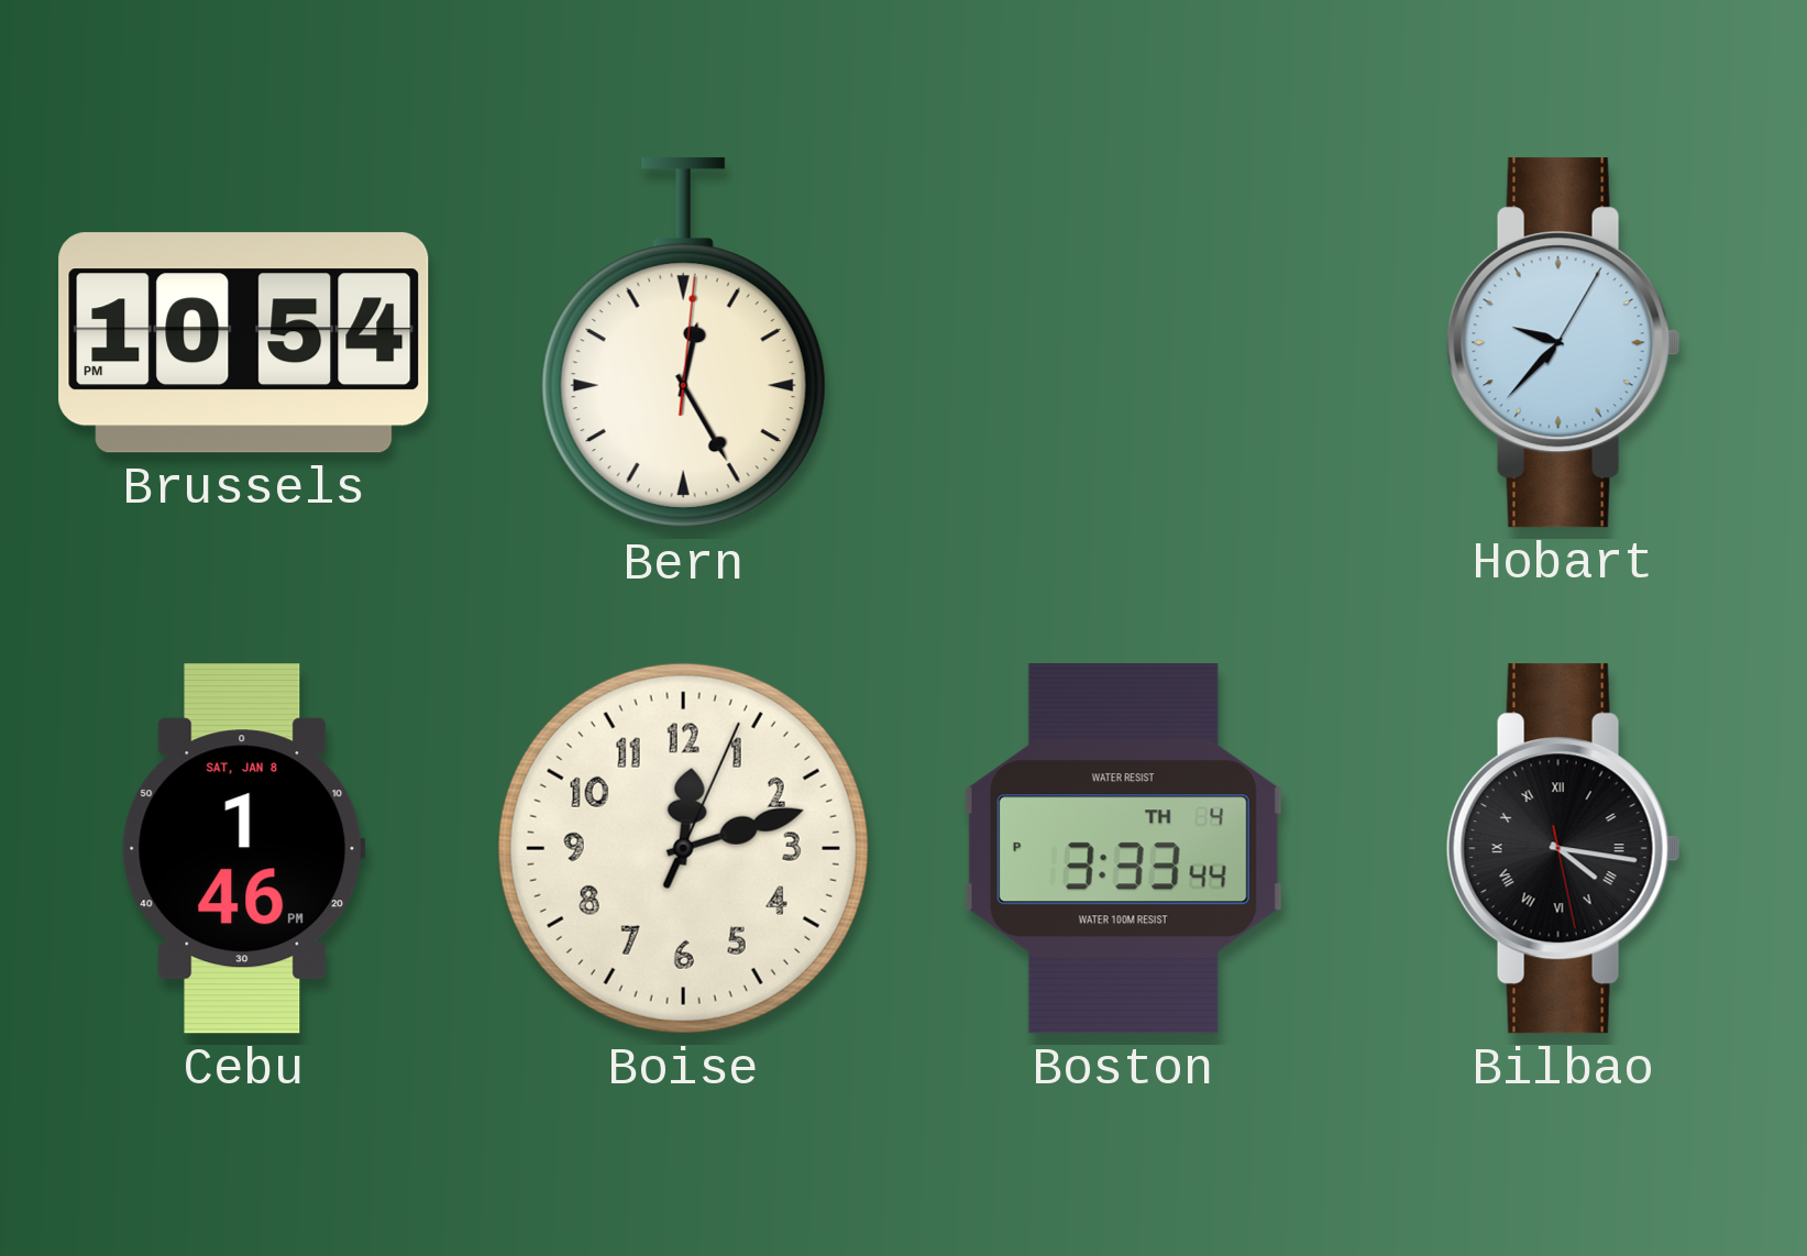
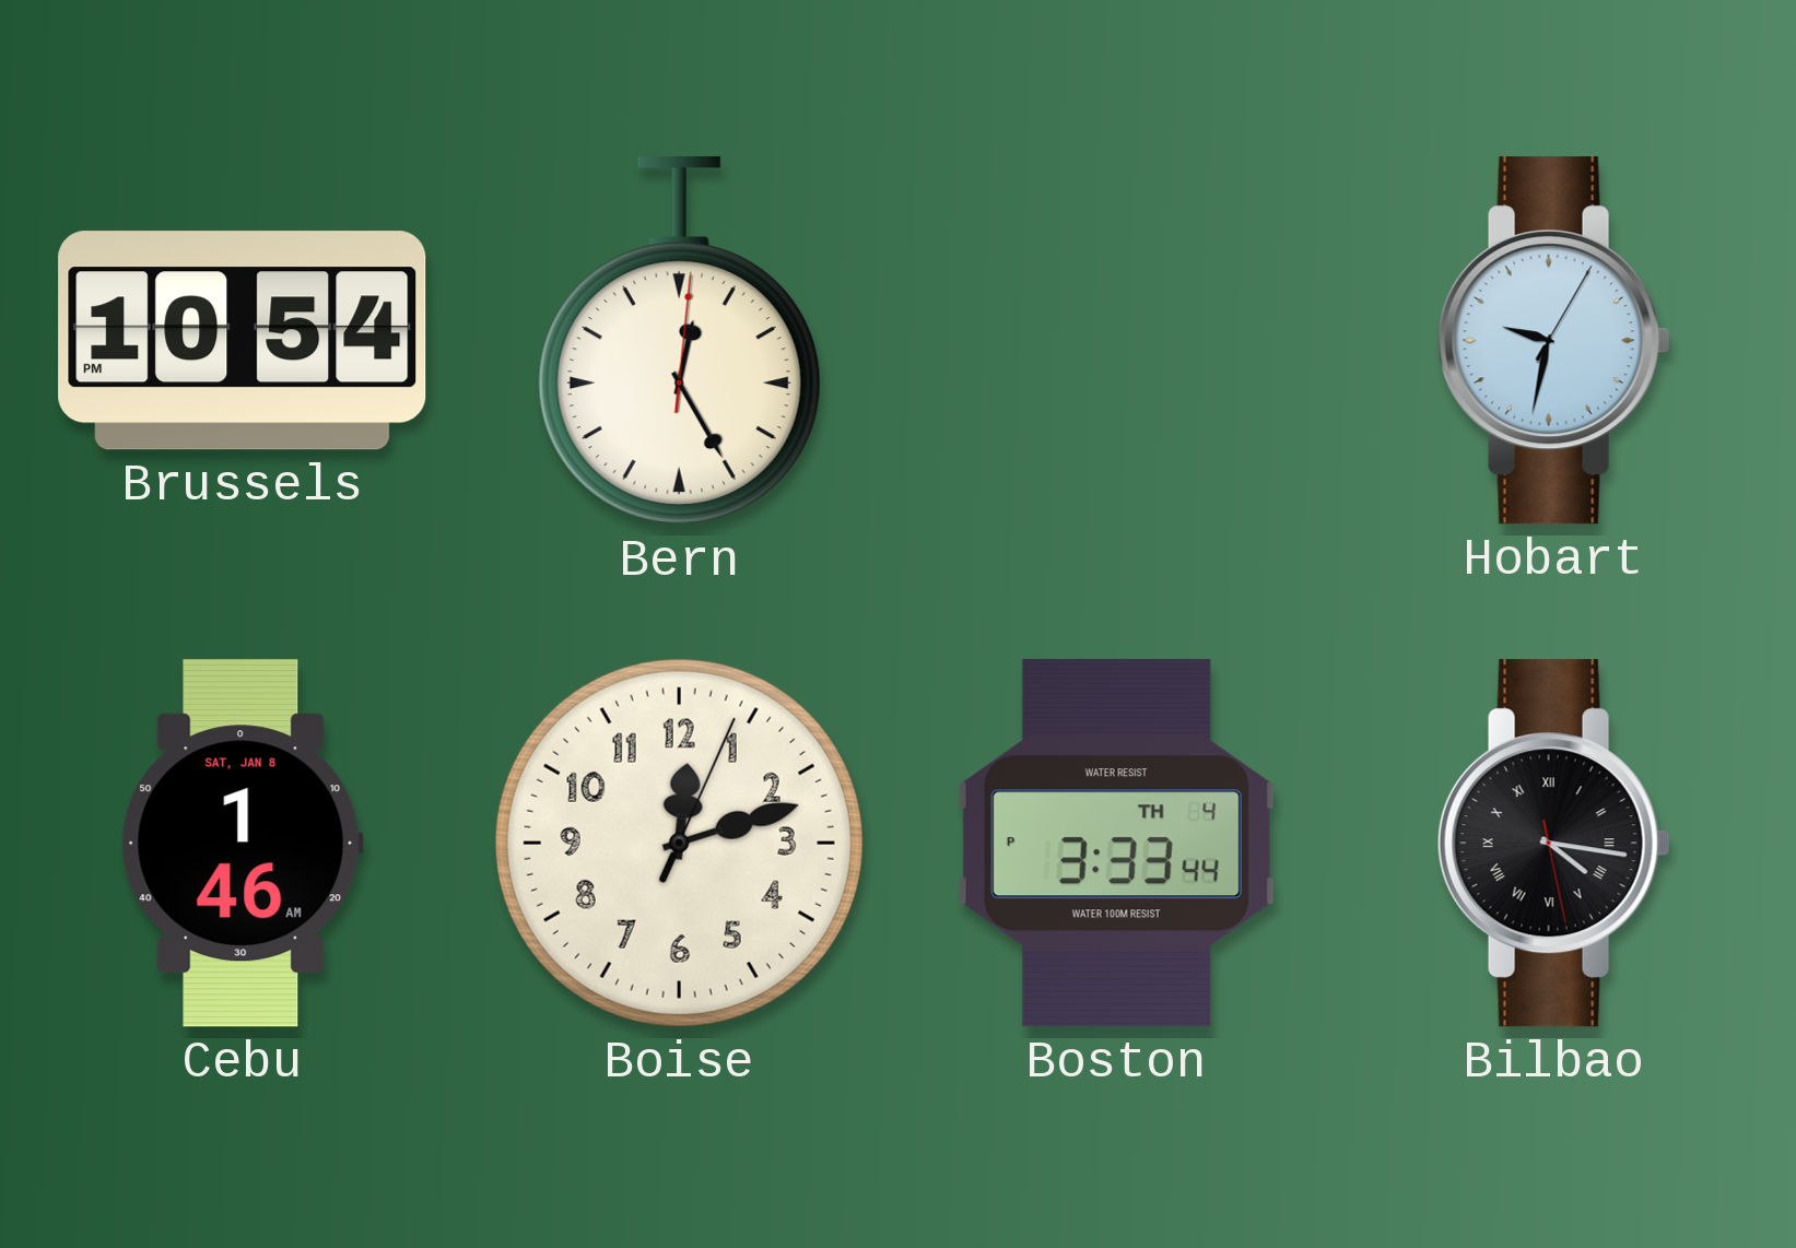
Hobart: 9:37 -> 9:32 (1553, 341)
Cebu: 1:46 PM -> 1:46 AM (242, 844)
